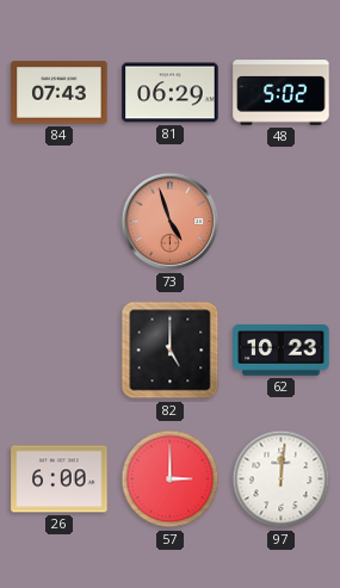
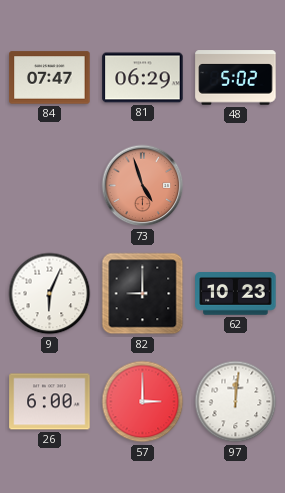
84: 07:43 -> 07:47 (50, 78)
9: none -> 6:04 (50, 294)
82: 5:00 -> 9:00 (143, 294)
